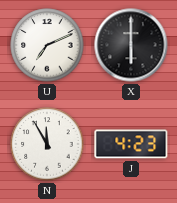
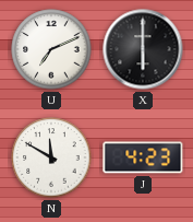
N: 11:55 -> 11:50 (51, 157)
